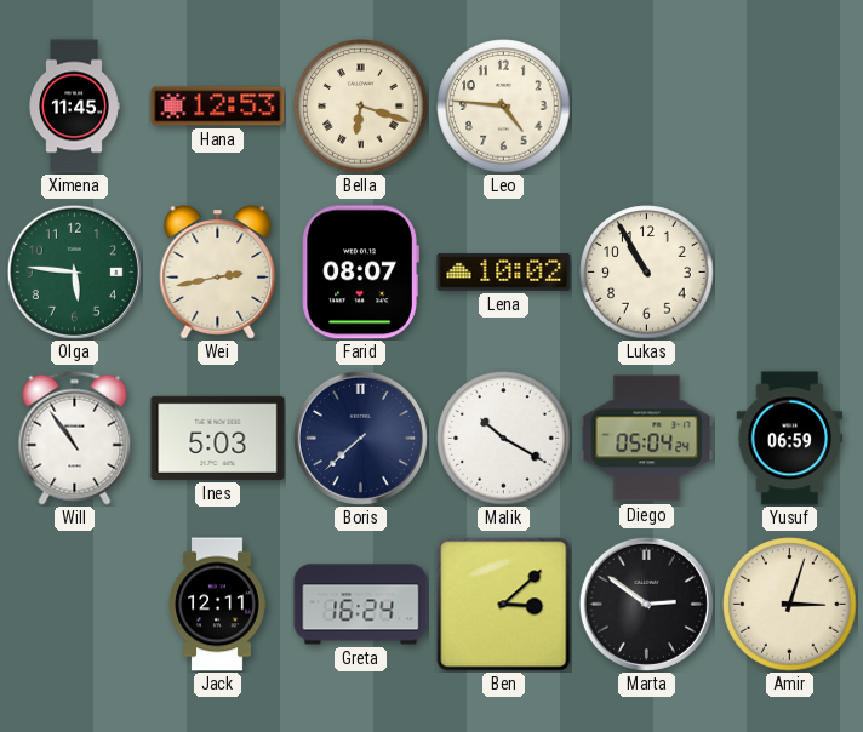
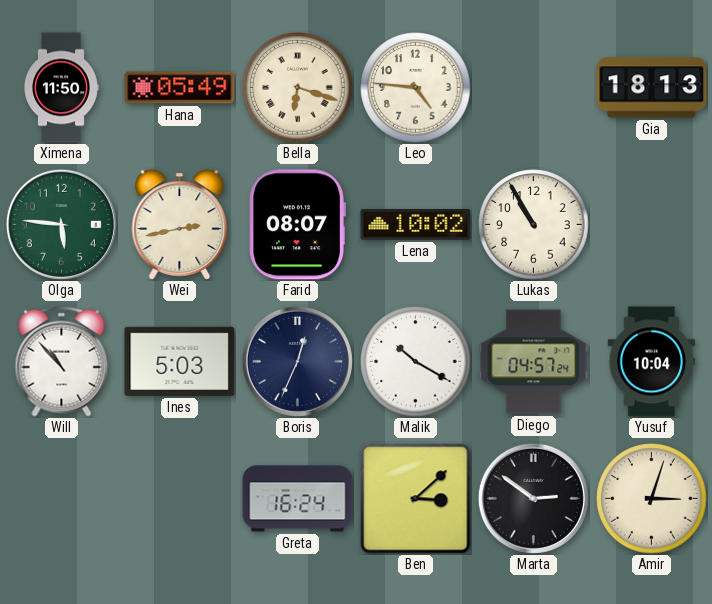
Ximena: 11:45 -> 11:50 (61, 88)
Hana: 12:53 -> 05:49 (180, 88)
Gia: none -> 18:13 (652, 88)
Will: 10:54 -> 10:53 (62, 361)
Boris: 7:38 -> 12:34 (297, 361)
Diego: 05:04 -> 04:57 (534, 362)
Yusuf: 06:59 -> 10:04 (652, 362)
Jack: 12:11 -> none (217, 605)
